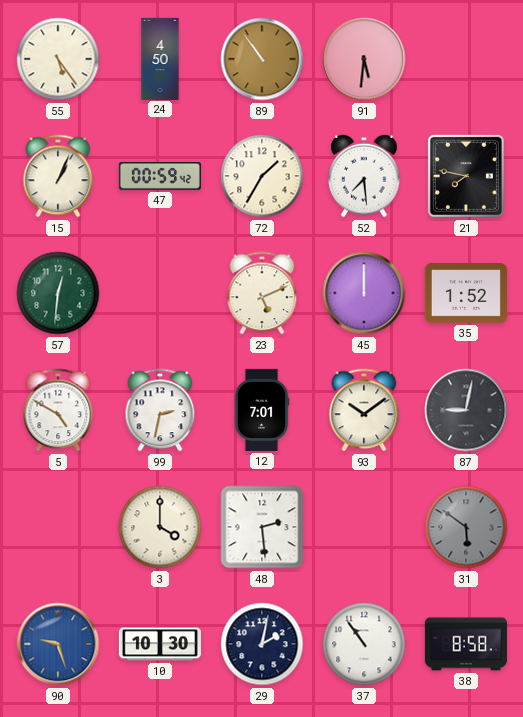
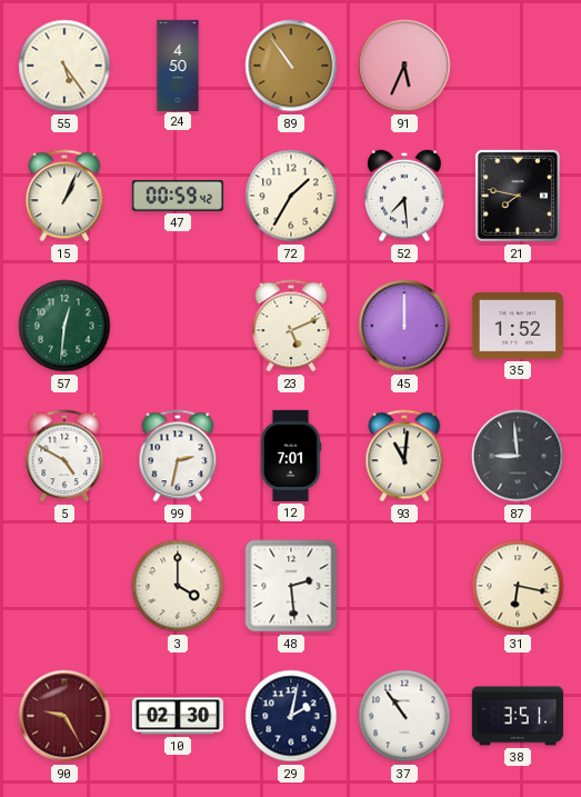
91: 5:31 -> 5:34 (404, 66)
93: 10:09 -> 11:01 (404, 456)
87: 9:02 -> 8:59 (518, 456)
31: 5:51 -> 6:17 (518, 586)
31 dial: grey -> cream (518, 586)
90: 9:27 -> 9:25 (64, 716)
90 dial: blue -> burgundy (64, 716)
10: 10:30 -> 02:30 (178, 716)
38: 8:58 -> 3:51 (518, 716)
